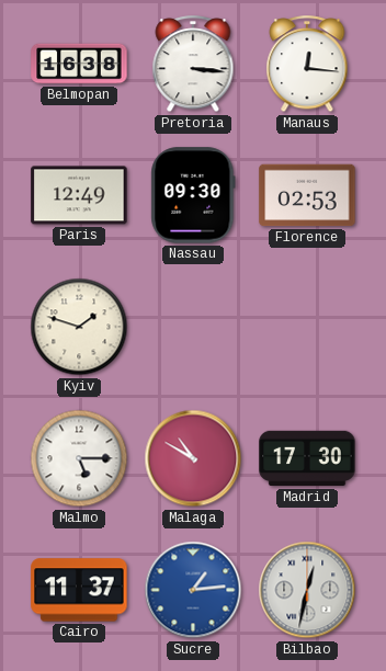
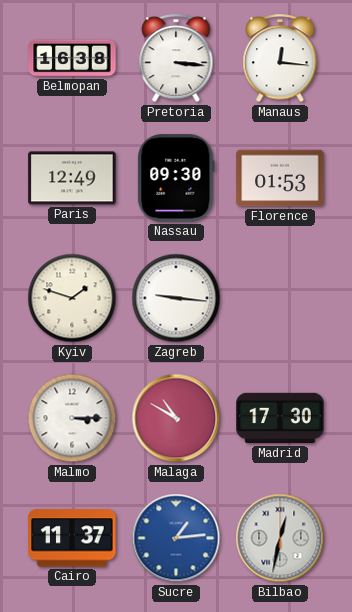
Florence: 02:53 -> 01:53 (280, 178)
Zagreb: none -> 9:16 (176, 298)
Malmo: 5:15 -> 3:15 (72, 418)
